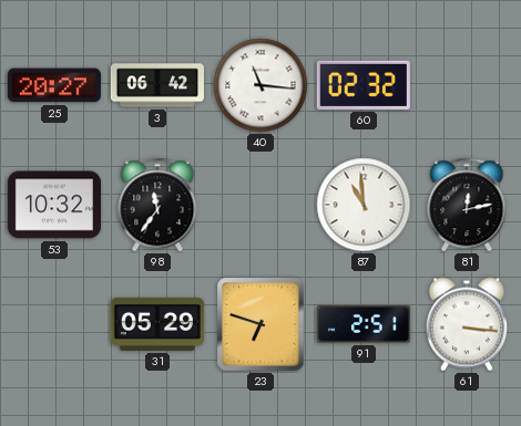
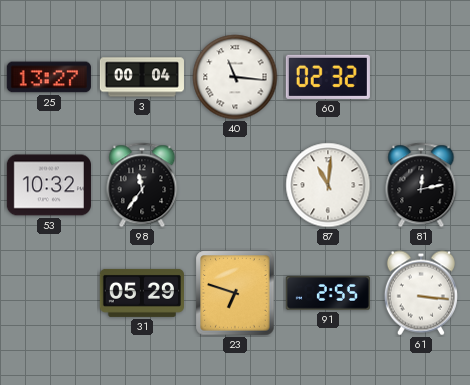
25: 20:27 -> 13:27 (49, 77)
3: 06:42 -> 00:04 (141, 77)
87: 10:59 -> 11:01 (328, 185)
91: 2:51 -> 2:55 (328, 293)
